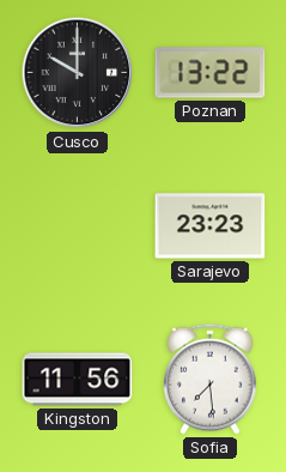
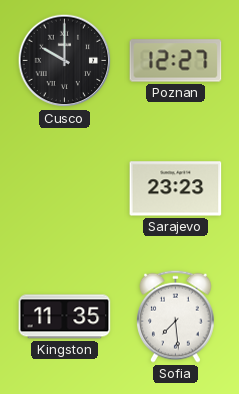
Poznan: 13:22 -> 12:27 (176, 61)
Kingston: 11:56 -> 11:35 (65, 317)
